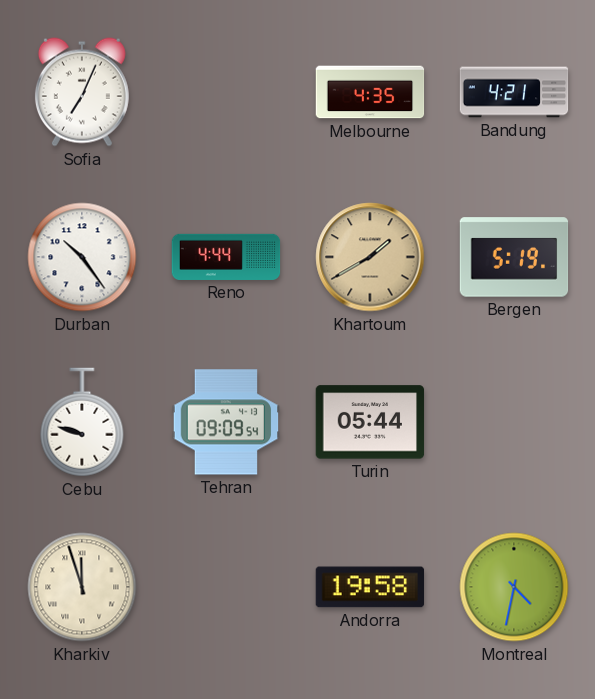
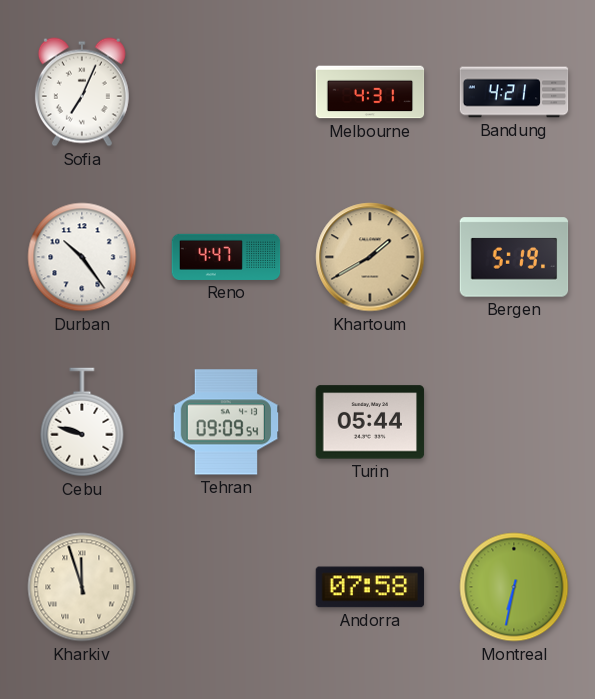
Melbourne: 4:35 -> 4:31 (370, 92)
Reno: 4:44 -> 4:47 (226, 257)
Andorra: 19:58 -> 07:58 (370, 587)
Montreal: 4:32 -> 6:32 (514, 587)
